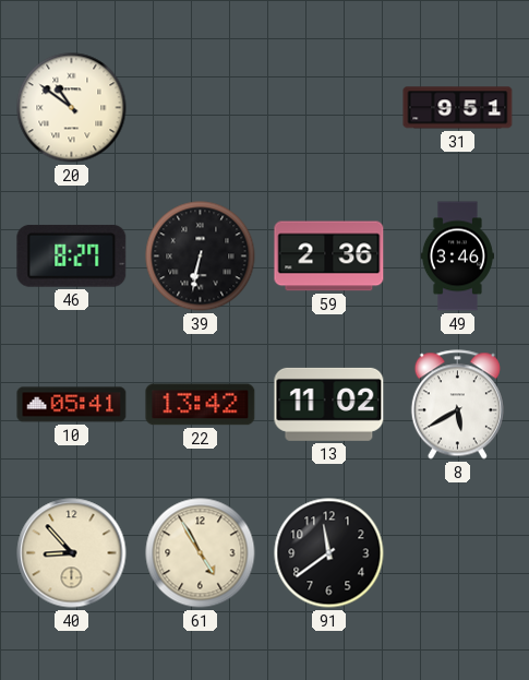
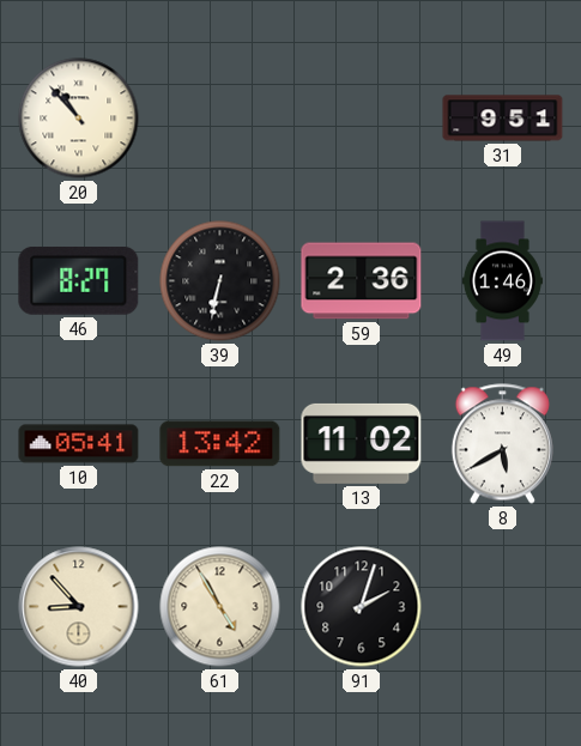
20: 10:51 -> 10:53 (79, 119)
49: 3:46 -> 1:46 (502, 281)
91: 11:39 -> 2:03 (362, 607)
